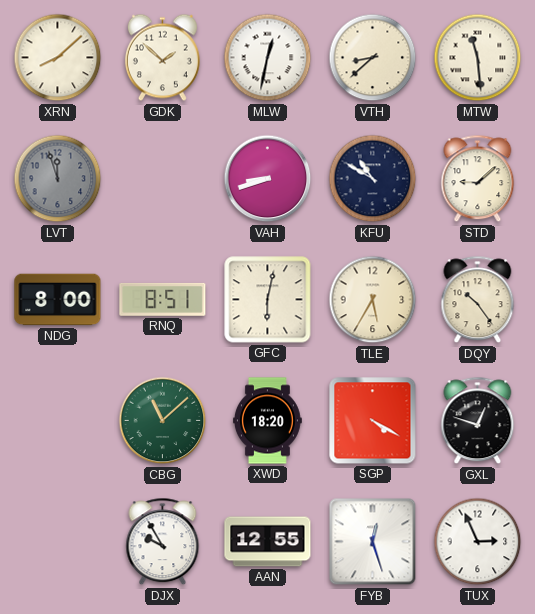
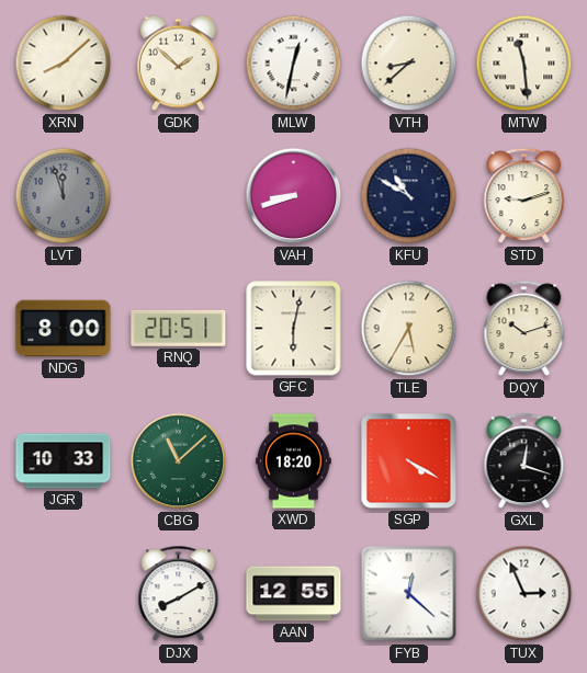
STD: 9:08 -> 9:12 (524, 196)
RNQ: 8:51 -> 20:51 (179, 328)
DQY: 10:24 -> 10:12 (524, 329)
JGR: none -> 10:33 (64, 461)
GXL: 12:48 -> 12:18 (524, 461)
DJX: 9:55 -> 8:10 (179, 594)
FYB: 12:27 -> 12:22 (409, 594)
